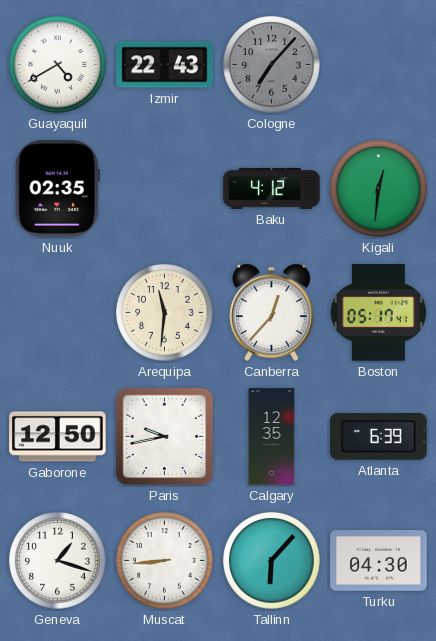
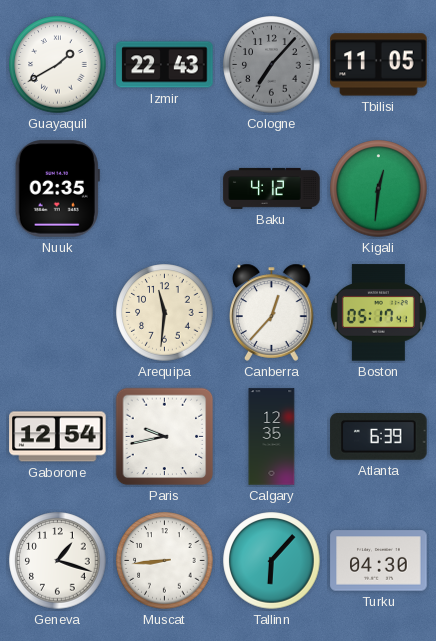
Guayaquil: 4:40 -> 1:40 (58, 65)
Tbilisi: none -> 11:05 (379, 65)
Gaborone: 12:50 -> 12:54 (58, 437)
